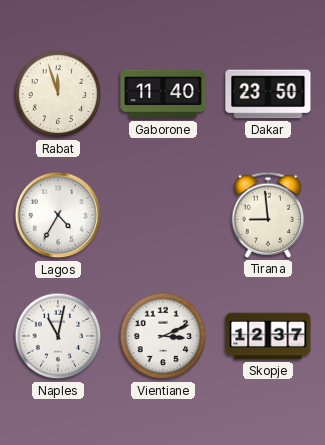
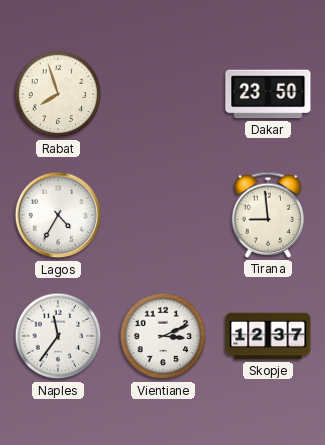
Rabat: 11:57 -> 7:57 (58, 94)
Gaborone: 11:40 -> none (163, 94)
Naples: 11:02 -> 11:36 (58, 336)
